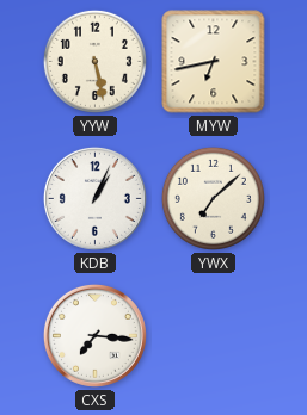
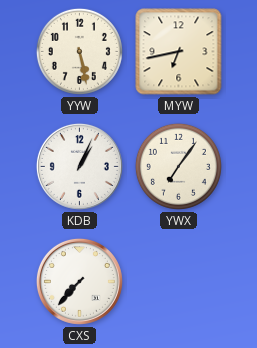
YWX: 7:08 -> 7:06 (178, 166)
CXS: 7:16 -> 7:37 (79, 281)
